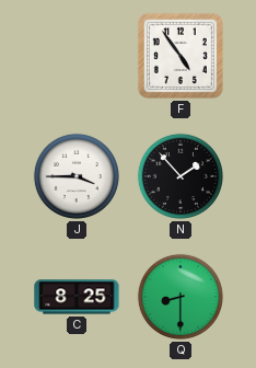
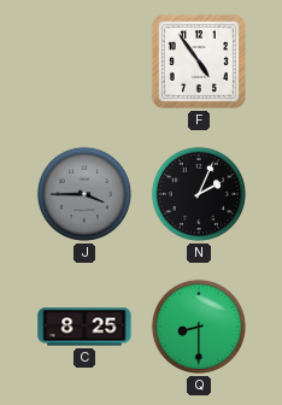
J dial: white -> grey (84, 194)
N: 1:53 -> 2:04 (199, 194)
